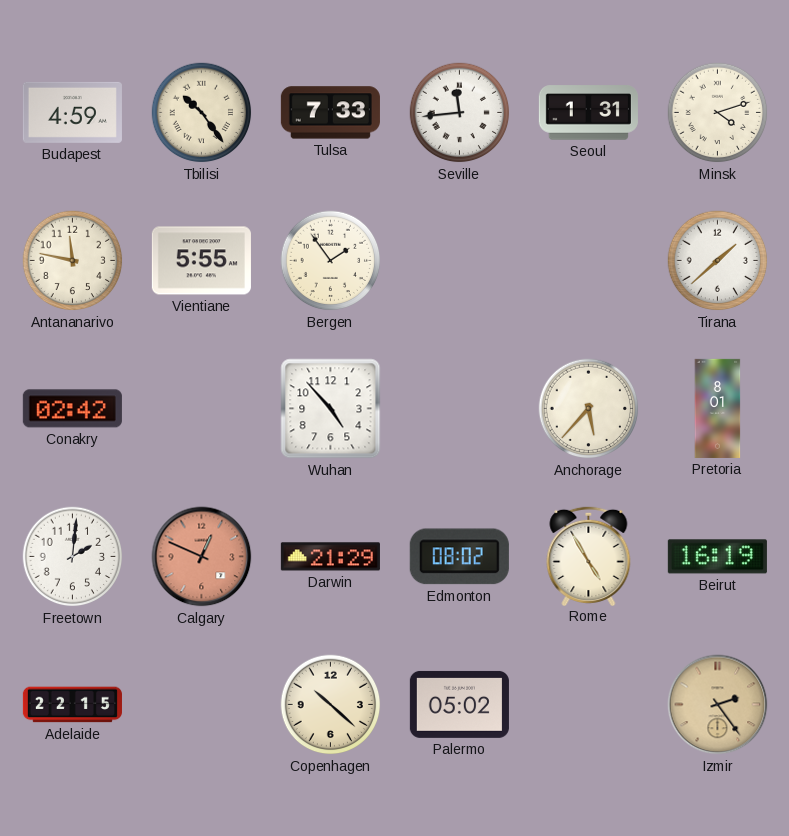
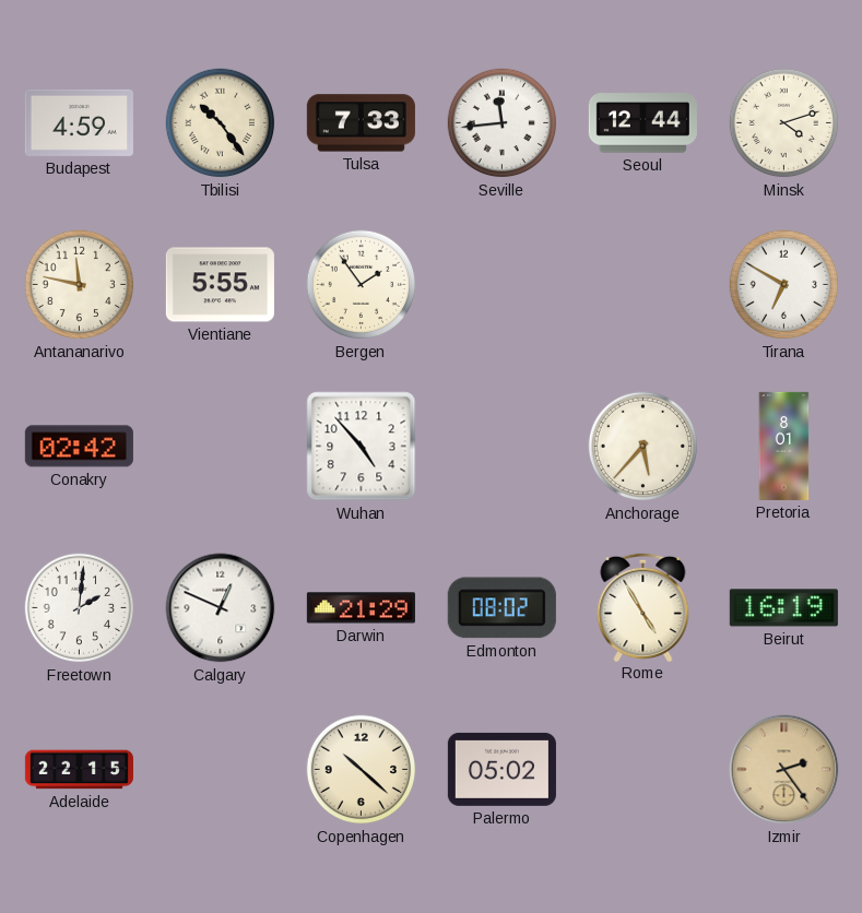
Seoul: 1:31 -> 12:44 (642, 123)
Tirana: 1:38 -> 6:50 (784, 285)
Calgary dial: salmon -> white (221, 608)
